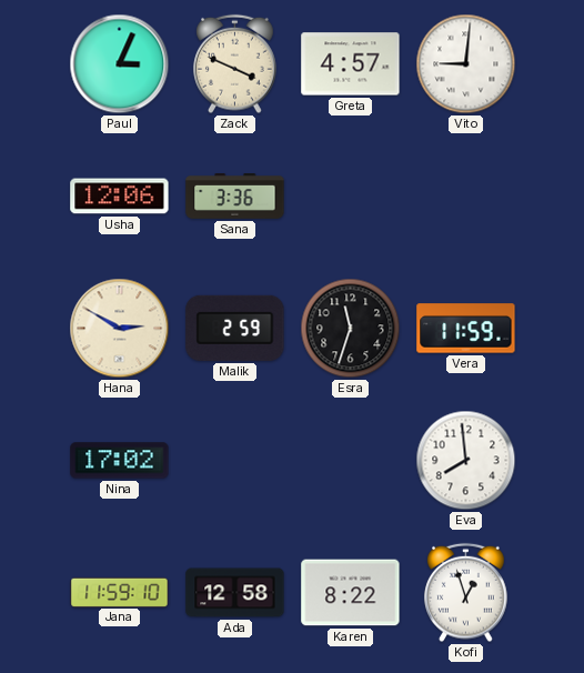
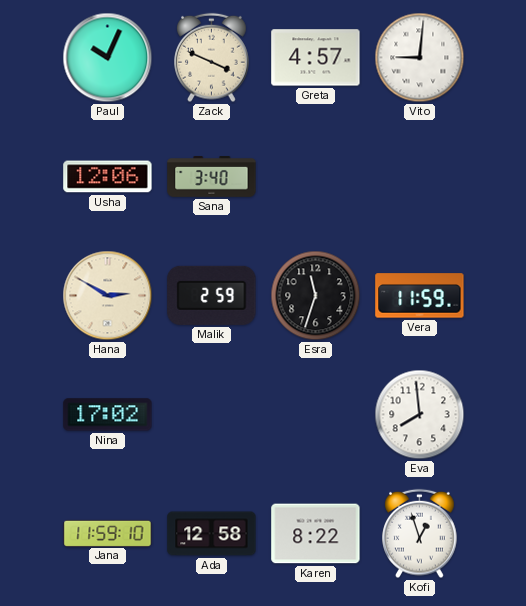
Paul: 3:04 -> 10:04 (108, 58)
Sana: 3:36 -> 3:40 (212, 177)
